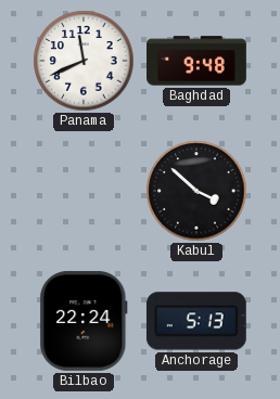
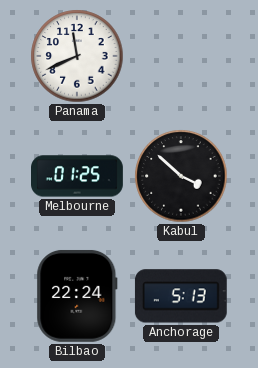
Baghdad: 9:48 -> none (196, 61)
Melbourne: none -> 01:25 (78, 176)
